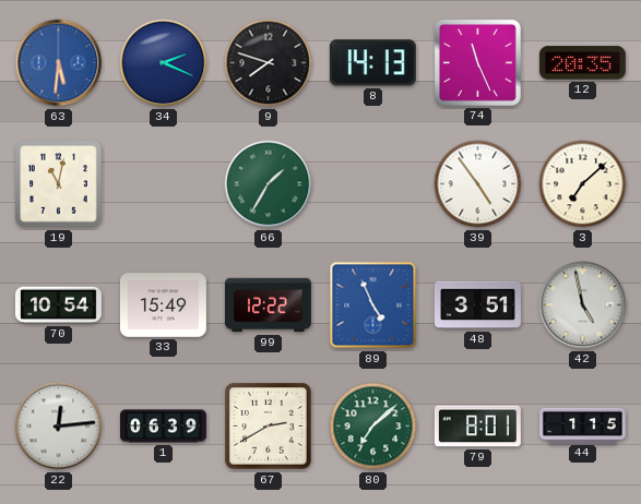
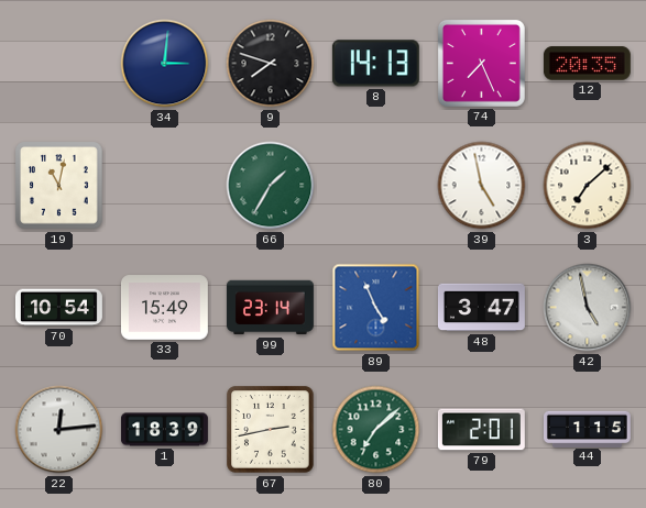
63: 5:31 -> none (59, 63)
34: 2:19 -> 3:01 (165, 64)
74: 11:26 -> 7:26 (481, 63)
39: 4:54 -> 4:58 (482, 186)
99: 12:22 -> 23:14 (271, 308)
48: 3:51 -> 3:47 (481, 308)
1: 06:39 -> 18:39 (164, 430)
67: 2:40 -> 2:43 (271, 430)
79: 8:01 -> 2:01 (481, 430)
